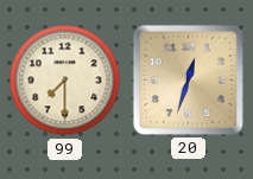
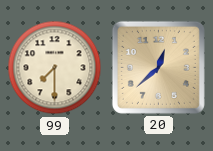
20: 12:33 -> 12:38 (158, 67)
